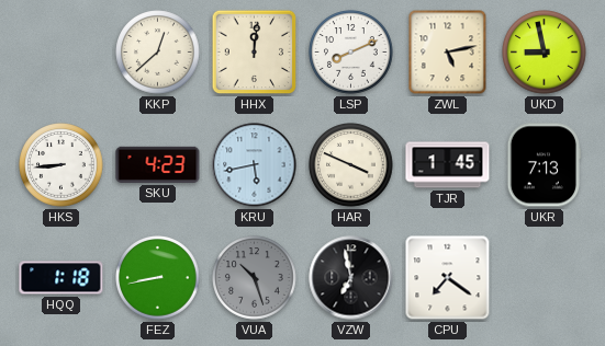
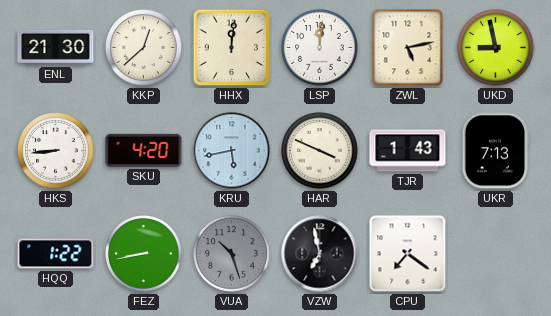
ENL: none -> 21:30 (56, 47)
LSP: 8:11 -> 12:01 (320, 48)
SKU: 4:23 -> 4:20 (144, 150)
TJR: 1:45 -> 1:43 (408, 151)
HQQ: 1:18 -> 1:22 (56, 254)
